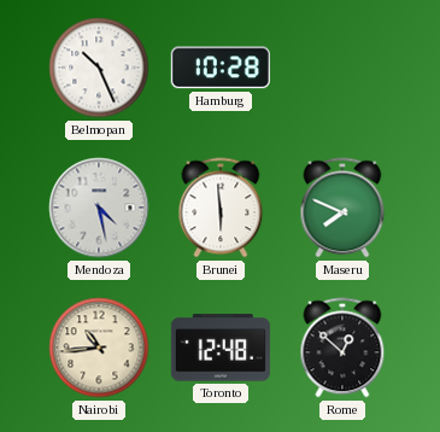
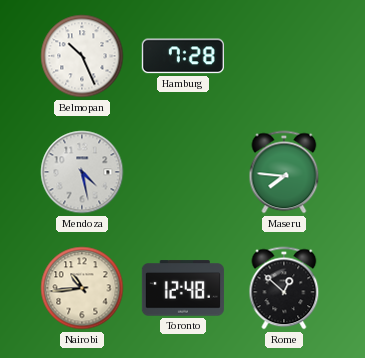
Hamburg: 10:28 -> 7:28 (183, 56)
Brunei: 5:59 -> none (221, 208)
Maseru: 7:49 -> 7:46 (284, 172)
